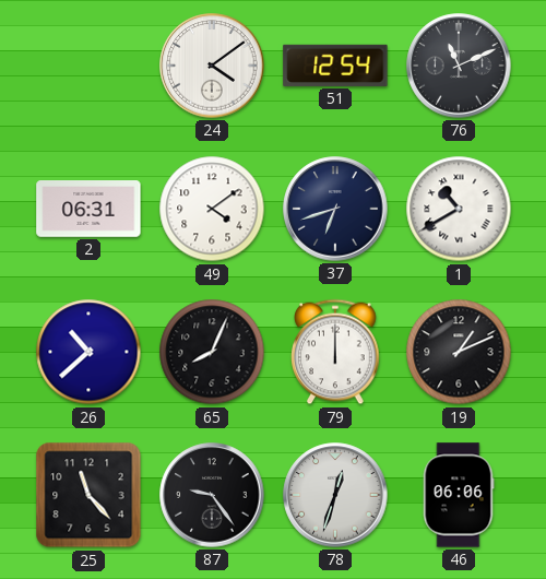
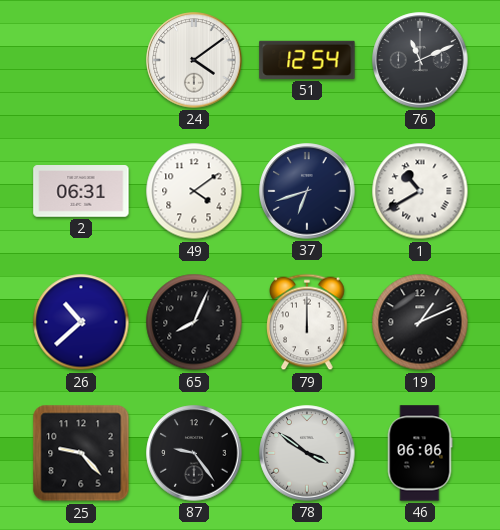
25: 11:23 -> 9:23 (81, 453)
78: 12:33 -> 3:51 (307, 453)
